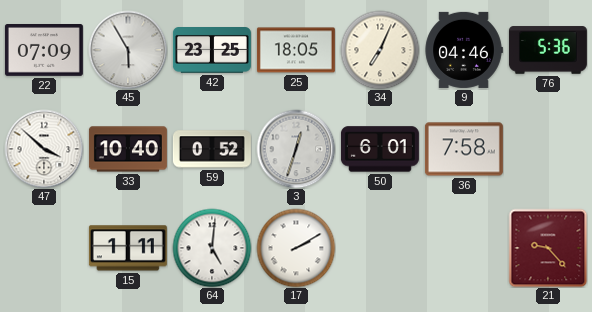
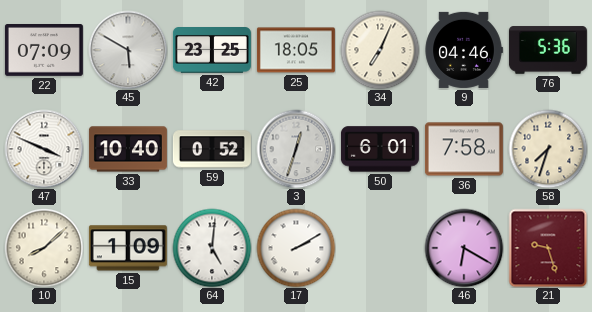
45: 5:55 -> 5:50 (128, 50)
47: 3:52 -> 3:49 (44, 149)
58: none -> 7:33 (548, 149)
10: none -> 8:08 (44, 248)
15: 1:11 -> 1:09 (128, 248)
46: none -> 6:20 (464, 248)
21: 9:23 -> 9:27 (548, 248)
